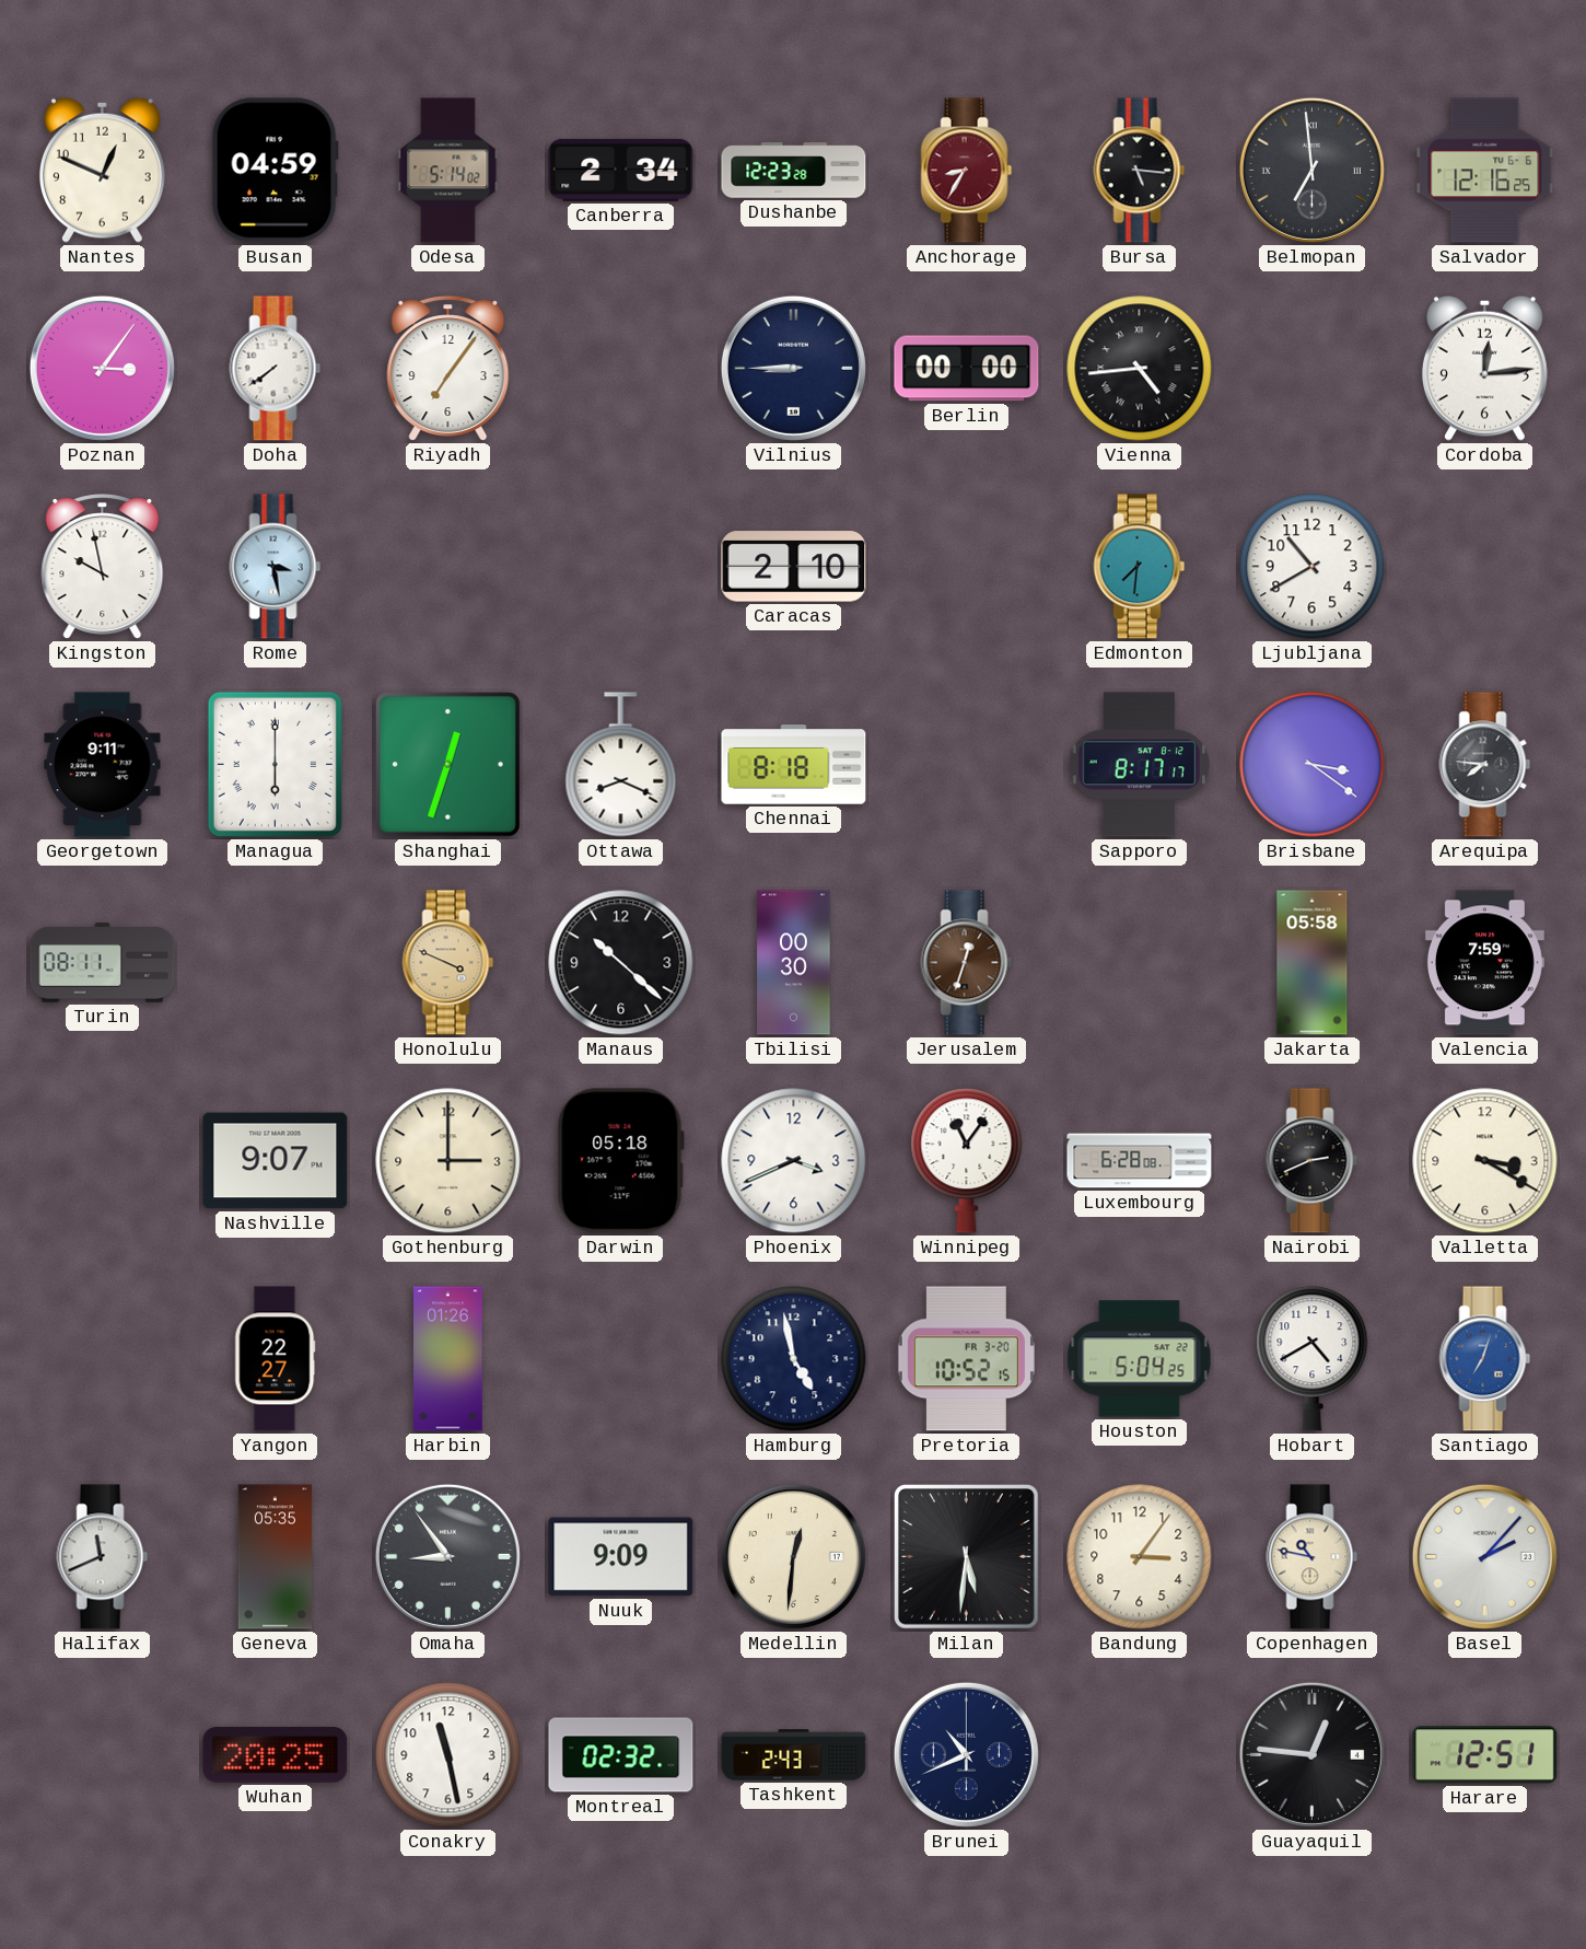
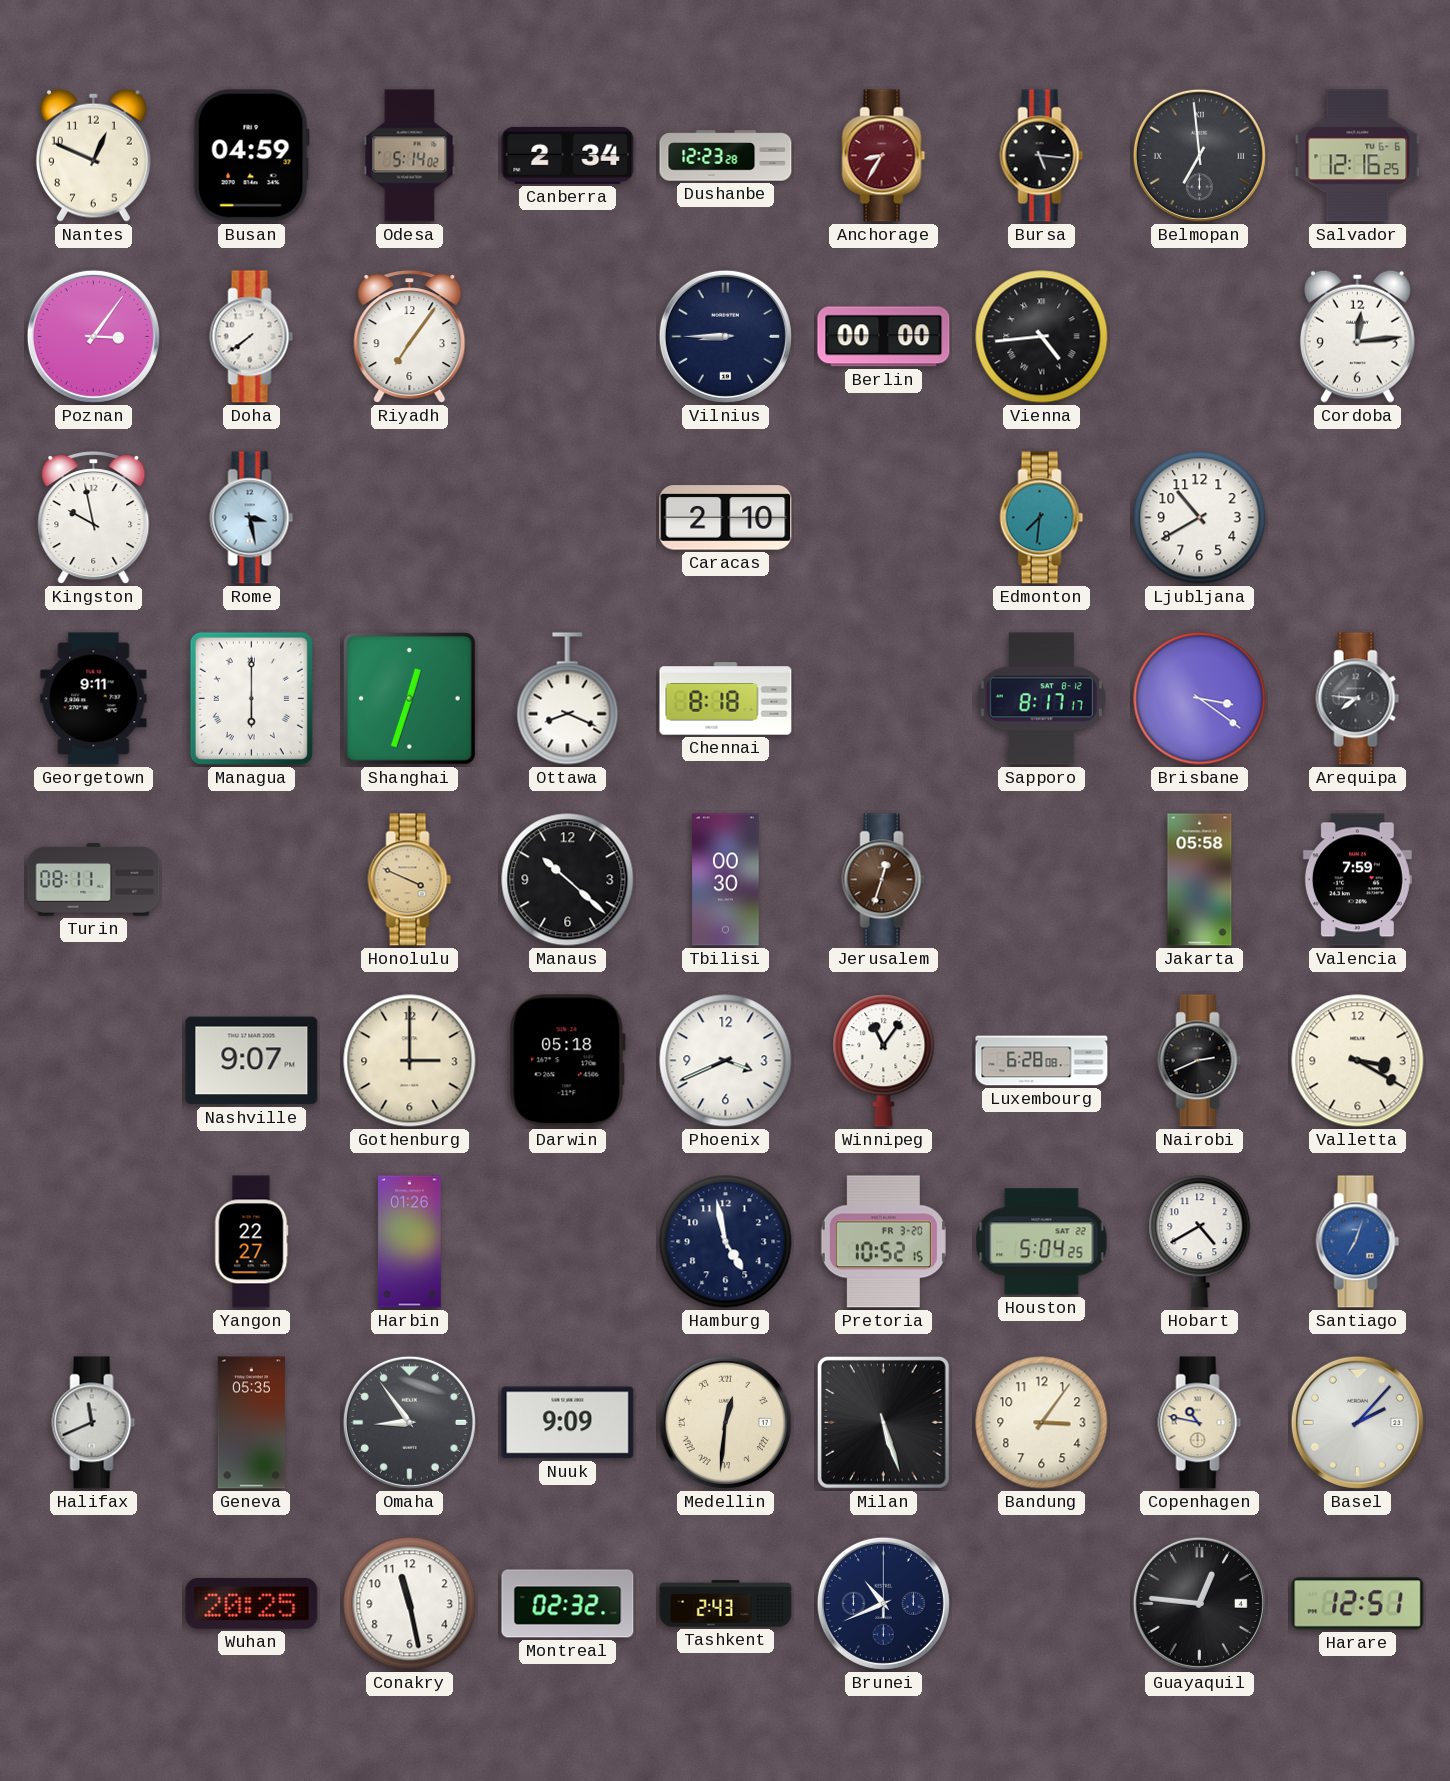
Medellin numerals: Arabic -> Roman (725, 1422)
Milan: 5:31 -> 5:27 (884, 1423)
